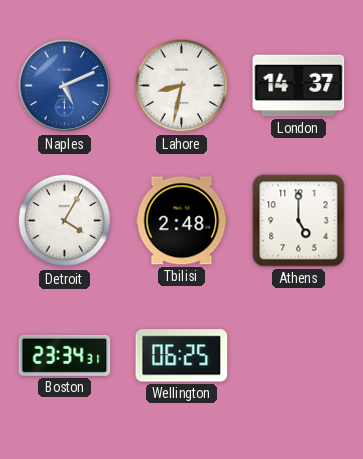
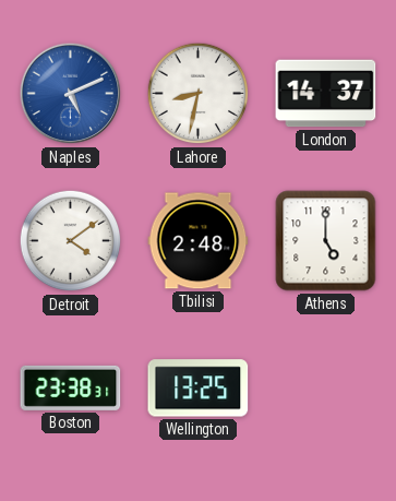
Detroit: 4:05 -> 4:09 (71, 241)
Boston: 23:34 -> 23:38 (71, 387)
Wellington: 06:25 -> 13:25 (199, 389)
